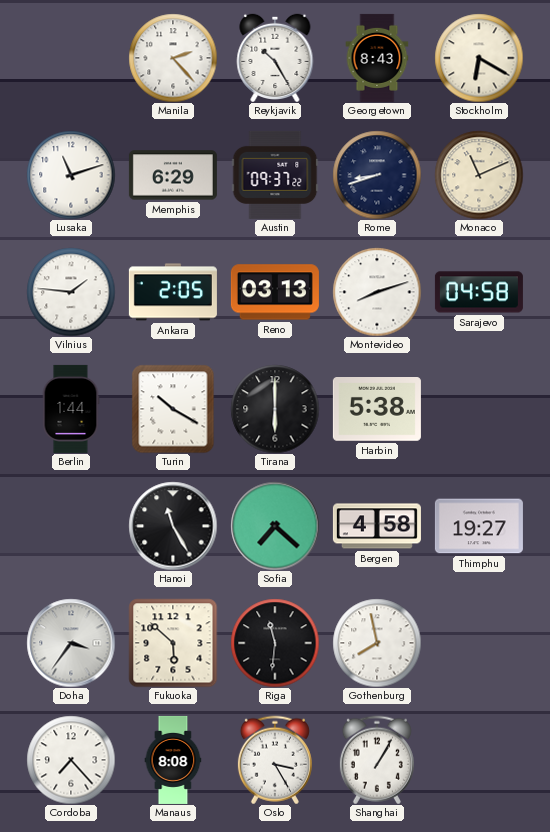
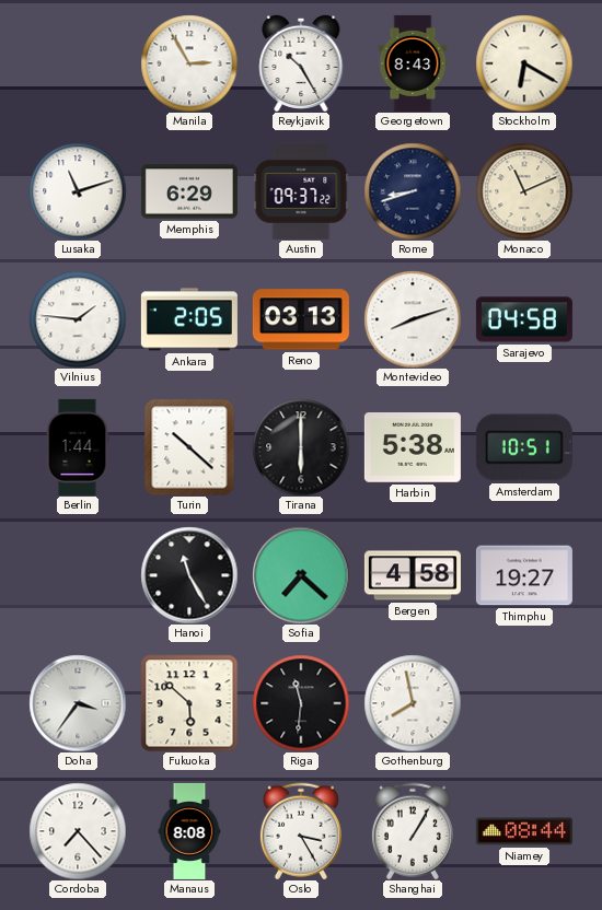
Manila: 2:23 -> 2:55 (189, 63)
Turin: 10:20 -> 10:22 (189, 447)
Amsterdam: none -> 10:51 (524, 447)
Niamey: none -> 08:44 (524, 831)
